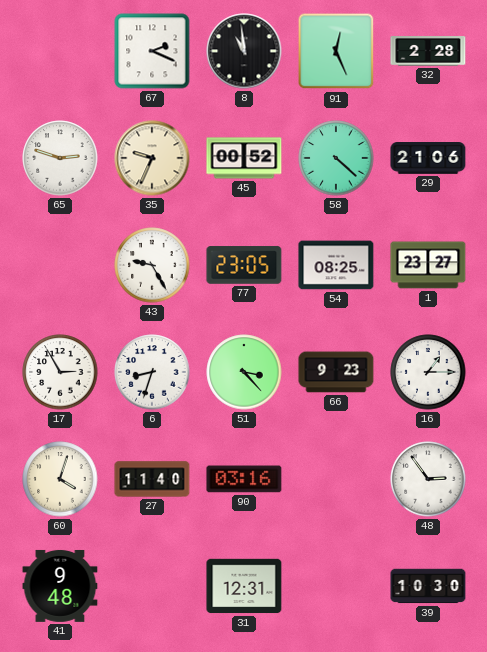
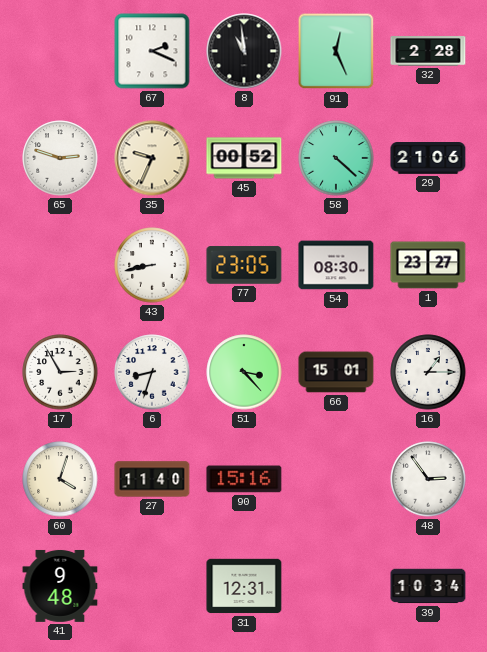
43: 9:25 -> 8:43 (152, 265)
54: 08:25 -> 08:30 (336, 265)
66: 9:23 -> 15:01 (336, 372)
90: 03:16 -> 15:16 (244, 479)
39: 10:30 -> 10:34 (428, 586)
